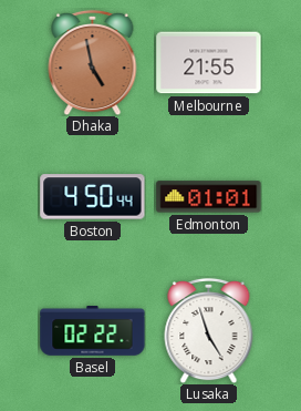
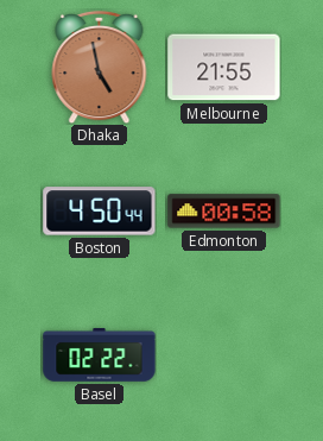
Edmonton: 01:01 -> 00:58 (224, 212)
Lusaka: 4:57 -> none (209, 330)
